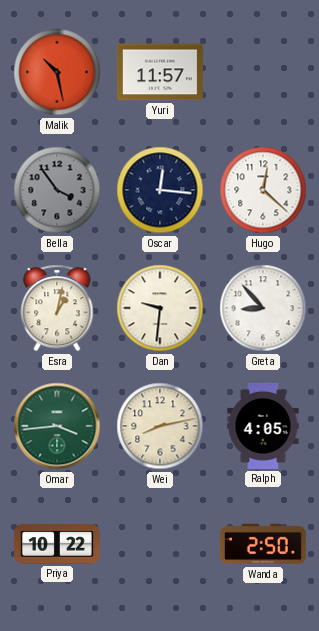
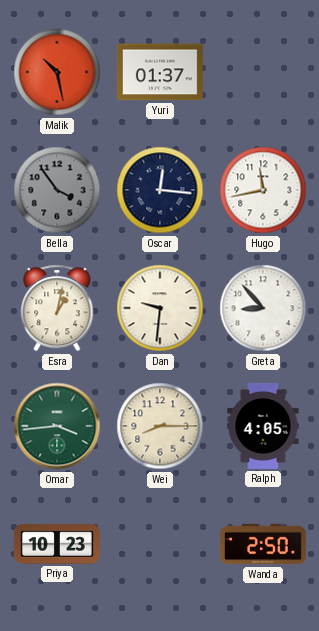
Yuri: 11:57 -> 01:37 (160, 72)
Hugo: 12:22 -> 11:43 (263, 190)
Wei: 8:13 -> 8:15 (160, 426)
Priya: 10:22 -> 10:23 (57, 544)
